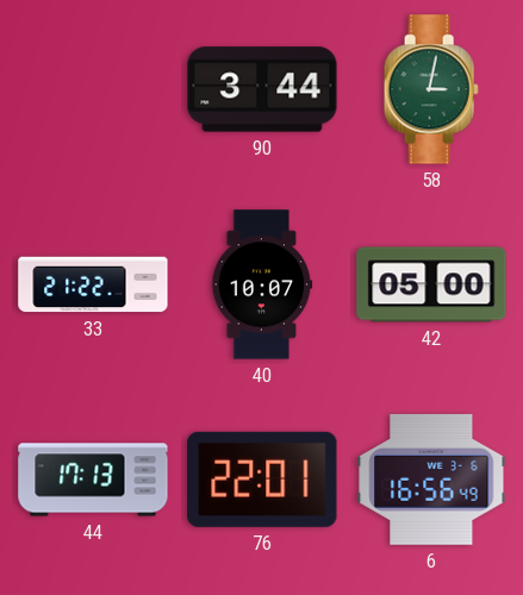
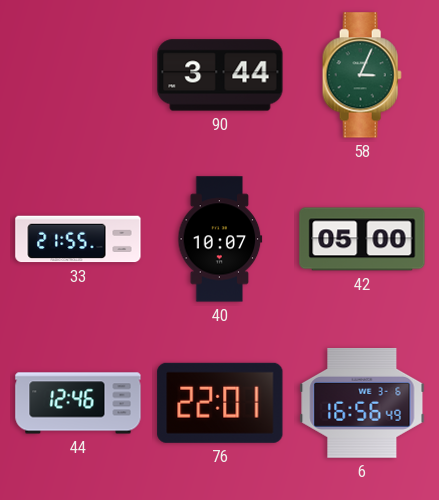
58: 3:02 -> 3:04 (362, 75)
33: 21:22 -> 21:55 (78, 239)
44: 17:13 -> 12:46 (78, 403)
